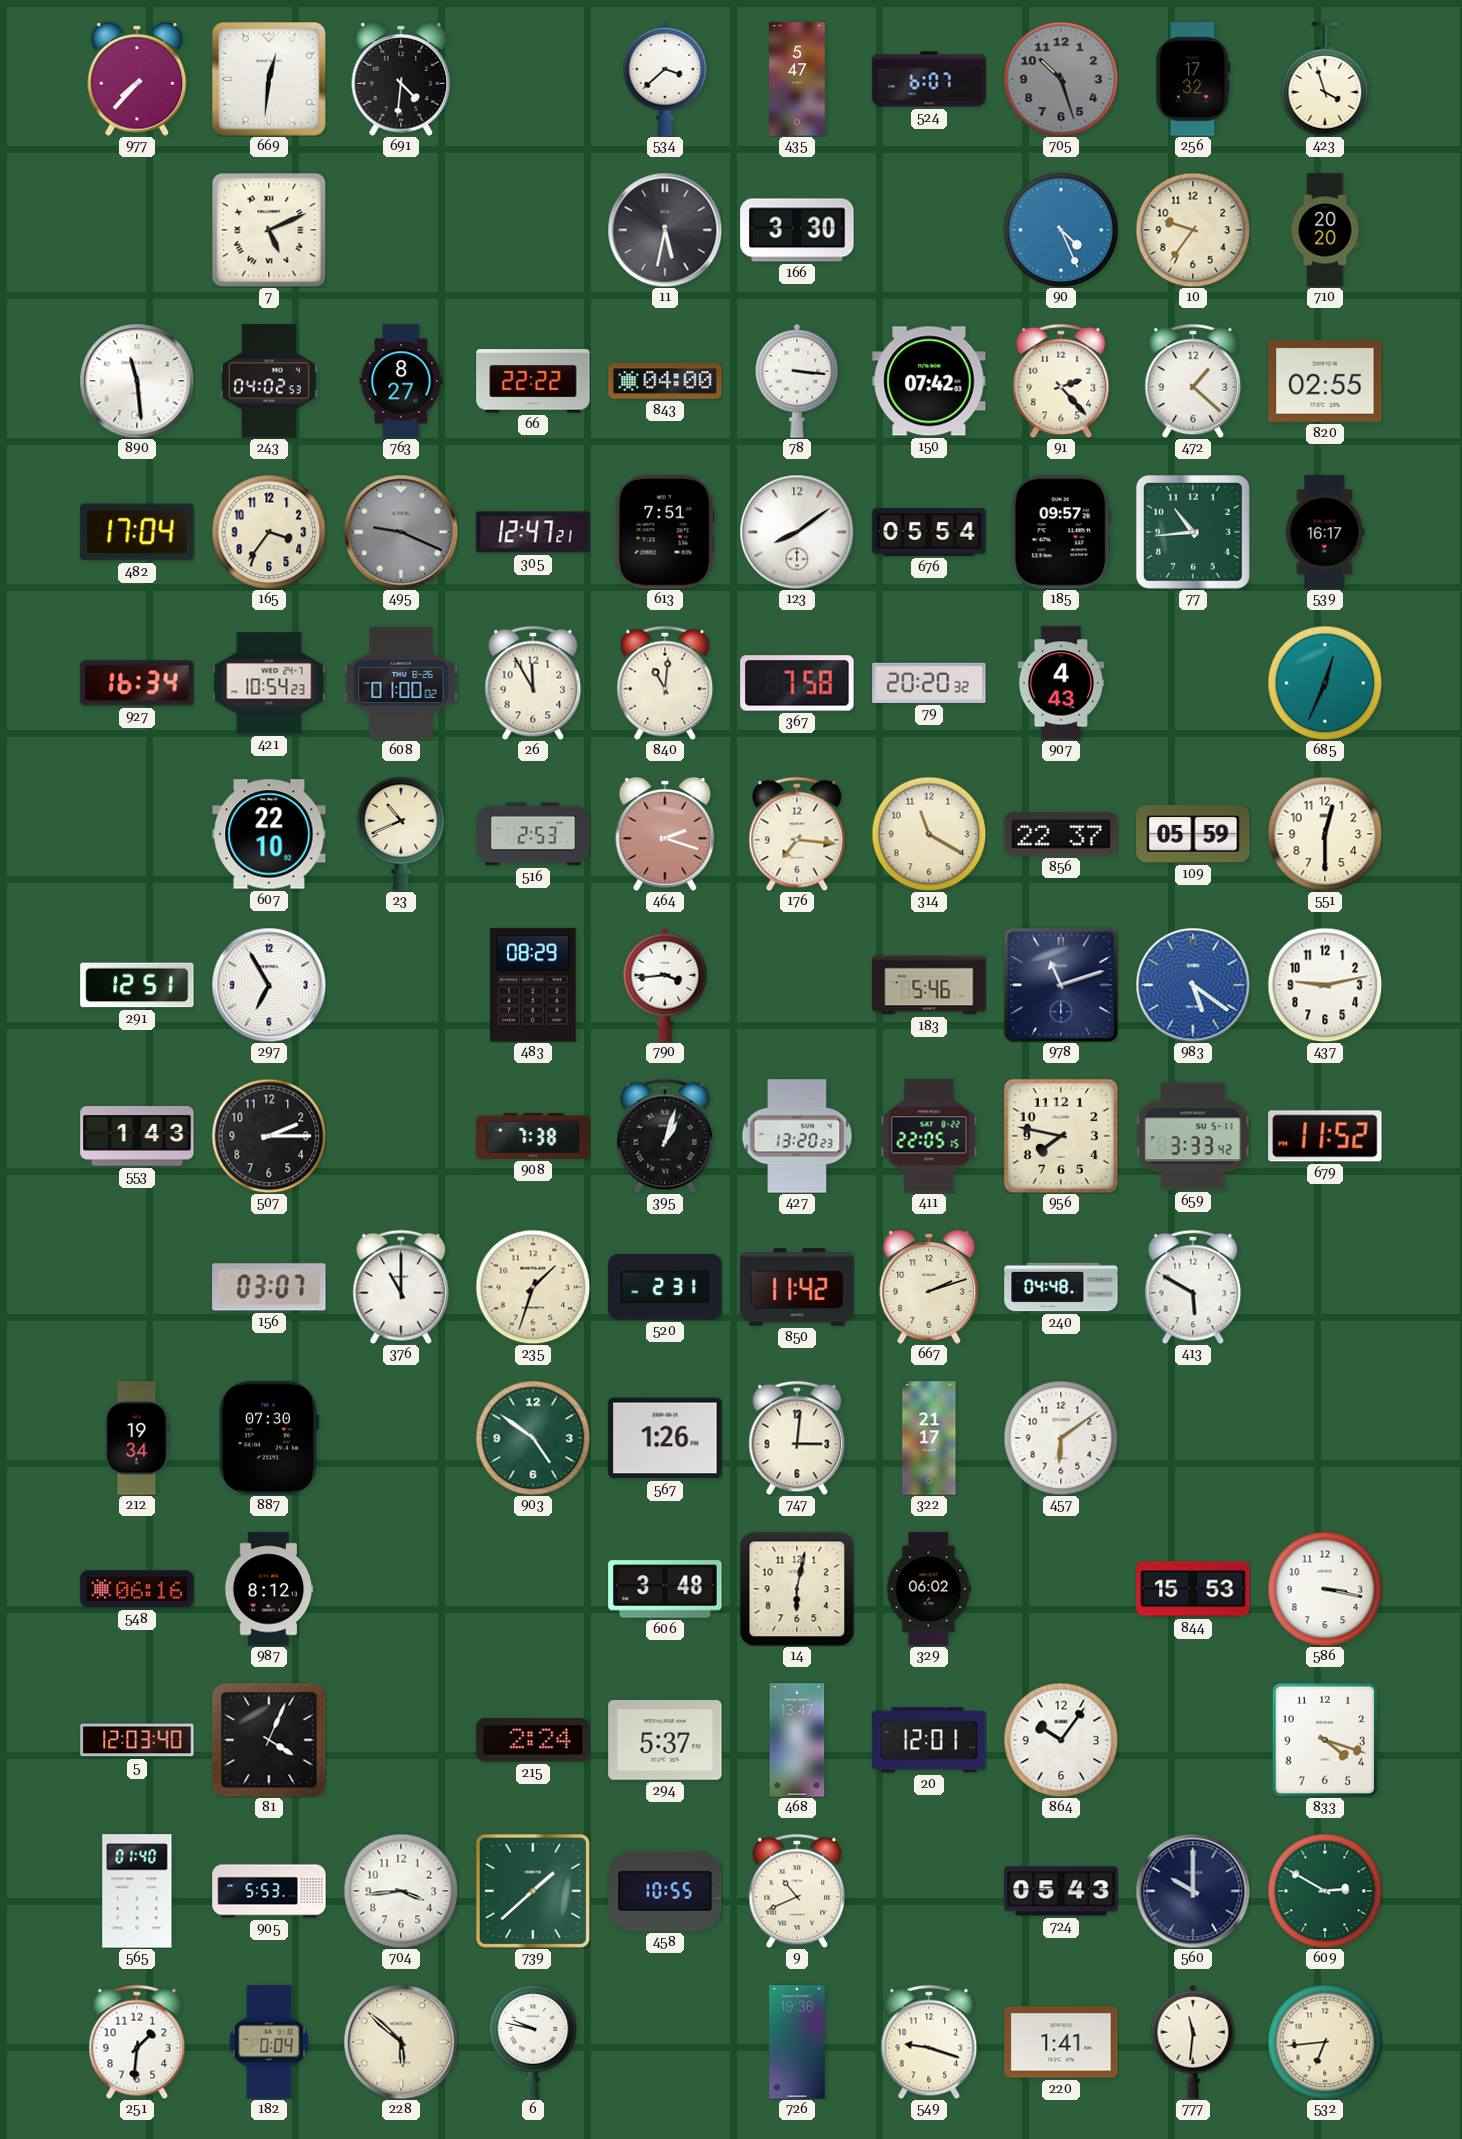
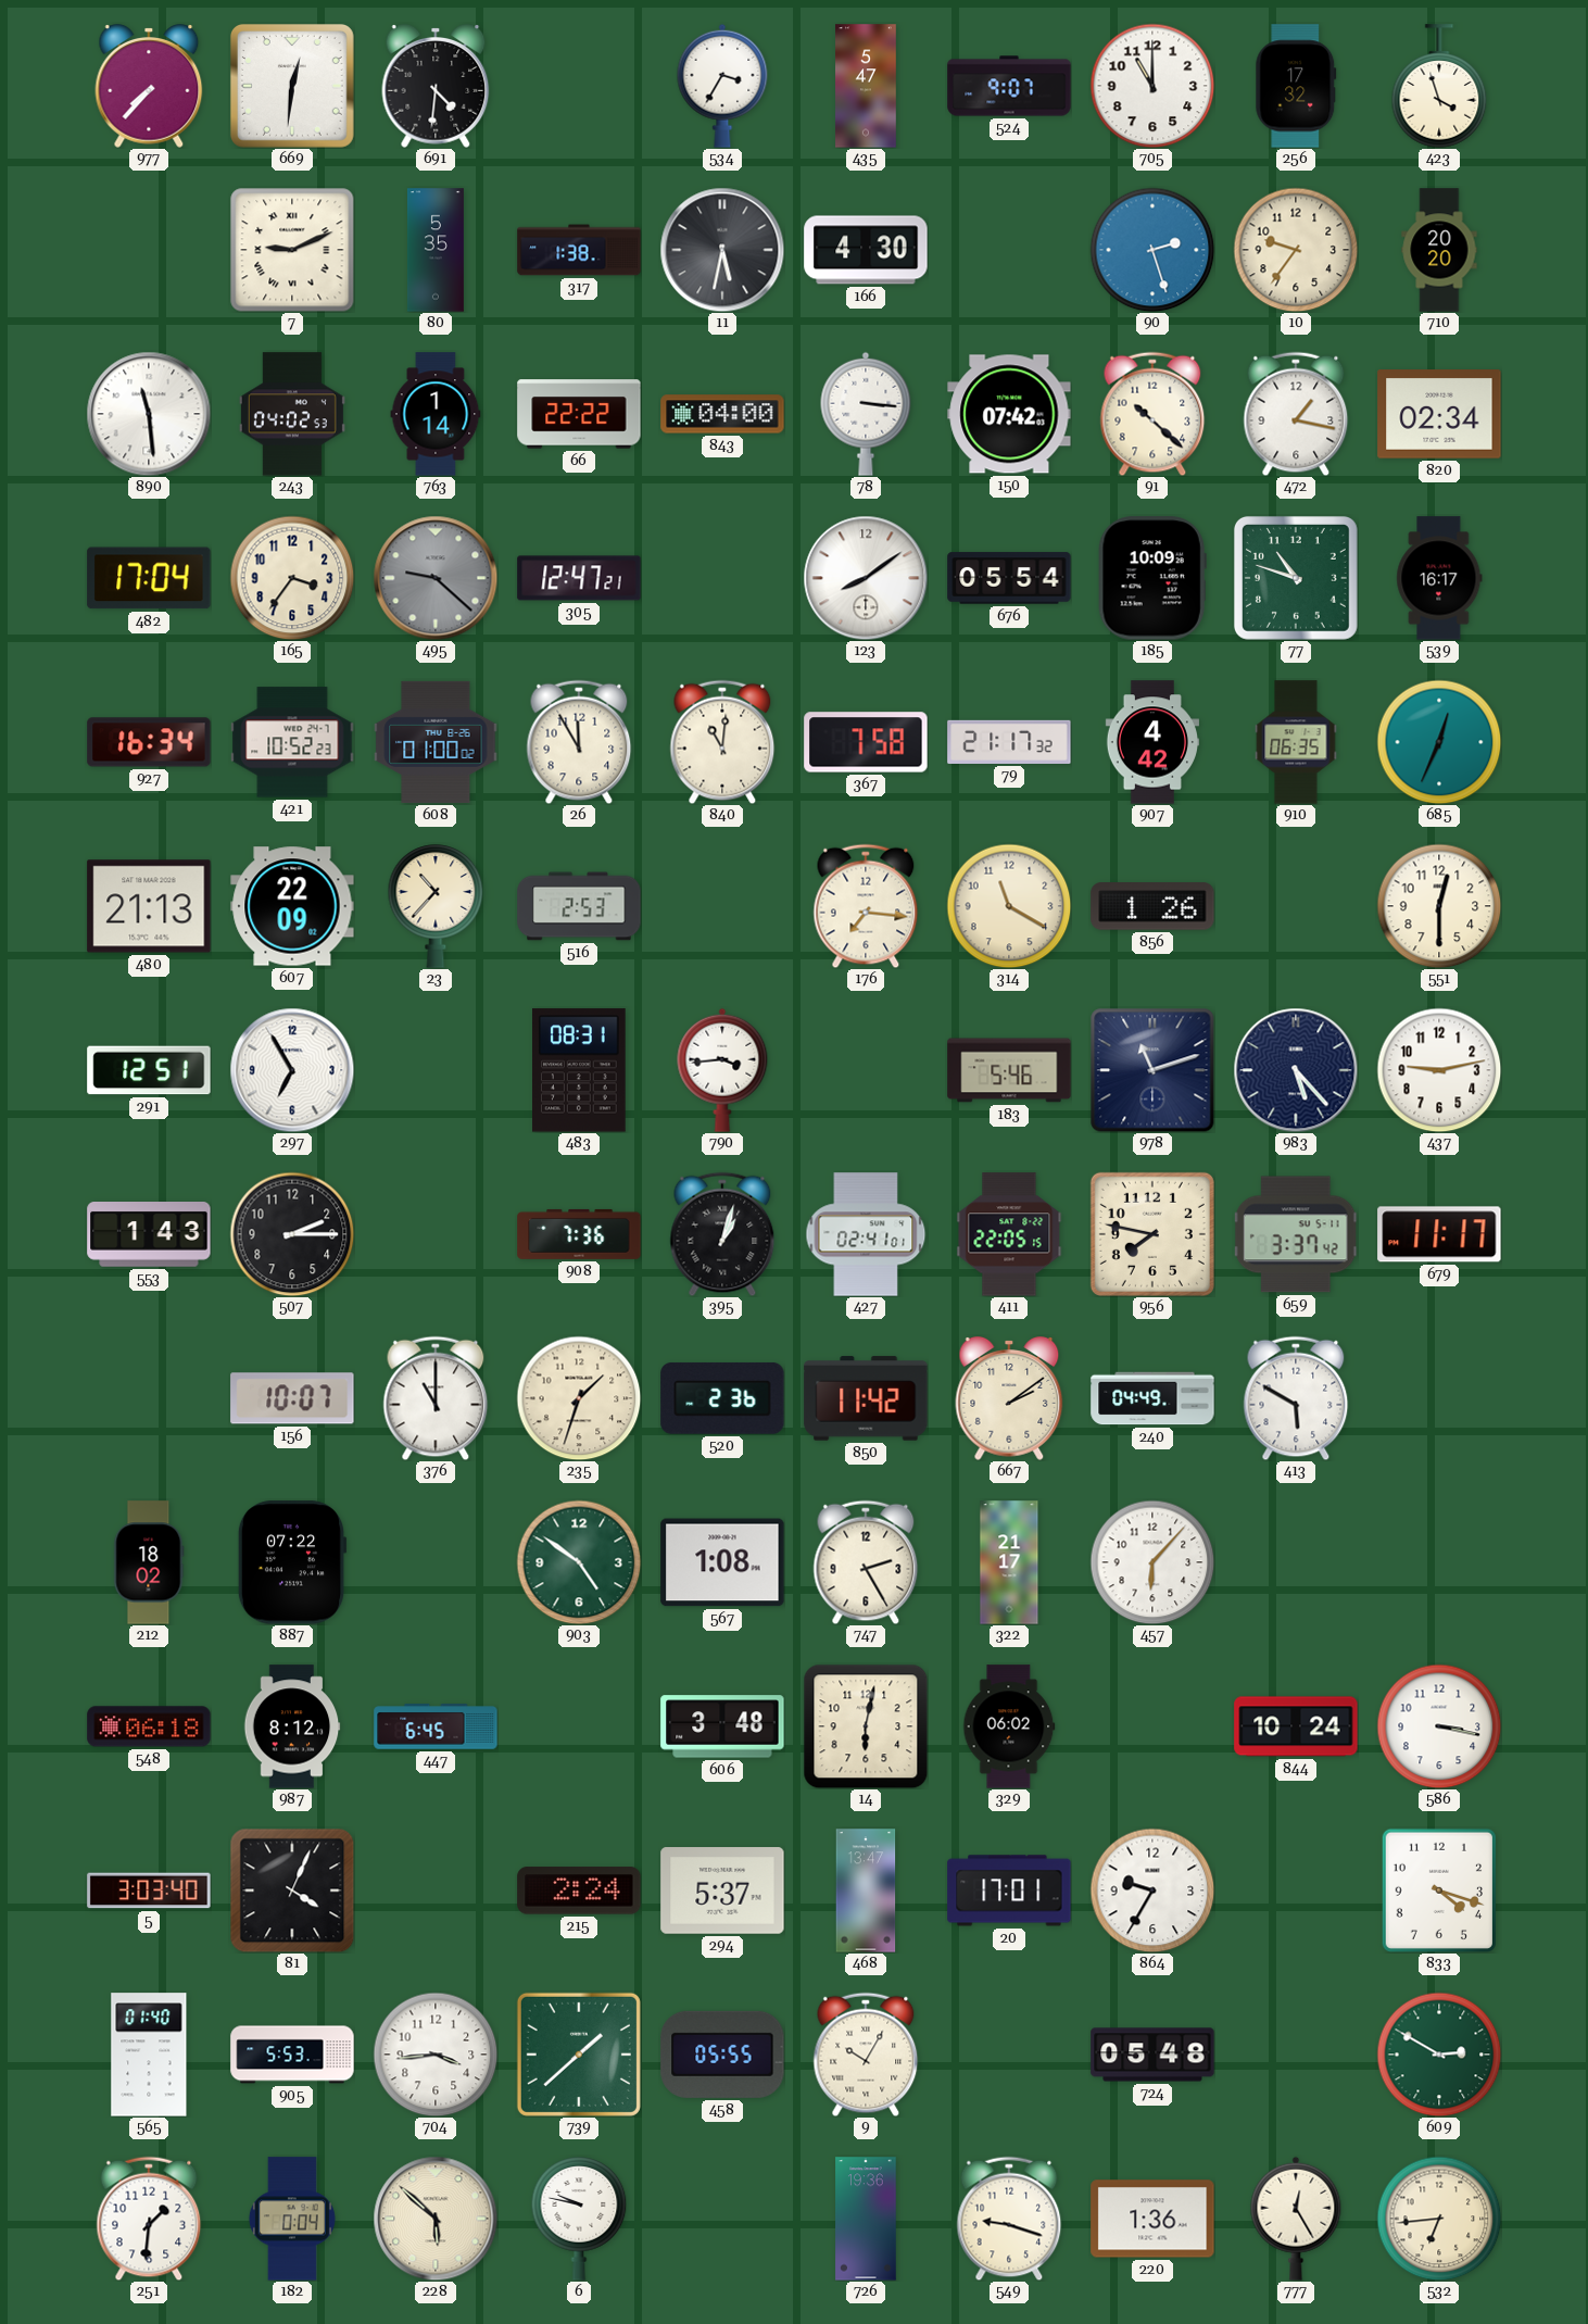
534: 3:38 -> 3:35 (722, 86)
524: 6:07 -> 9:07 (1009, 86)
705: 10:27 -> 11:00 (1152, 86)
705 dial: grey -> white (1152, 86)
7: 5:11 -> 9:11 (292, 250)
80: none -> 5:35 (436, 250)
317: none -> 1:38 (579, 250)
166: 3:30 -> 4:30 (866, 250)
90: 4:26 -> 2:27 (1152, 250)
763: 8:27 -> 1:14 (436, 414)
91: 2:23 -> 10:22 (1152, 414)
472: 1:22 -> 1:17 (1296, 414)
820: 02:55 -> 02:34 (1439, 414)
495: 9:19 -> 9:22 (436, 578)
613: 7:51 -> none (665, 532)
185: 09:57 -> 10:09 (1152, 578)
77: 10:44 -> 10:48 (1296, 578)
421: 10:54 -> 10:52 (292, 742)
79: 20:20 -> 21:17 (1009, 742)
907: 4:43 -> 4:42 (1151, 742)
910: none -> 06:35 (1296, 742)
480: none -> 21:13 (149, 906)
607: 22:10 -> 22:09 (292, 906)
23: 10:41 -> 10:37 (436, 906)
464: 2:18 -> none (665, 835)
856: 22:37 -> 1:26 (1152, 906)
109: 05:59 -> none (1193, 834)
483: 08:29 -> 08:31 (580, 1070)
983: 5:21 -> 5:23 (1296, 1070)
983 dial: blue -> navy (1296, 1070)
908: 7:38 -> 7:36 (579, 1234)
427: 13:20 -> 02:41 (866, 1234)
659: 3:33 -> 3:37 (1296, 1234)
679: 11:52 -> 11:17 (1439, 1234)
156: 03:07 -> 10:07 (292, 1398)
520: 2:31 -> 2:36 (722, 1398)
667: 2:12 -> 2:09 (1009, 1399)
240: 04:48 -> 04:49 (1152, 1398)
212: 19:34 -> 18:02 (149, 1562)
887: 07:30 -> 07:22 (292, 1562)
567: 1:26 -> 1:08 (722, 1562)
747: 3:01 -> 2:25 (866, 1562)
457: 6:09 -> 6:07 (1152, 1562)
548: 06:16 -> 06:18 (149, 1726)
447: none -> 6:45 (436, 1726)
844: 15:53 -> 10:24 (1296, 1726)
5: 12:03 -> 3:03 (149, 1890)
20: 12:01 -> 17:01 (1009, 1890)
864: 10:06 -> 9:35 (1152, 1890)
458: 10:55 -> 05:55 (722, 2055)
9: 10:41 -> 10:05 (866, 2055)
724: 05:43 -> 05:48 (1152, 2055)
560: 10:00 -> none (1193, 1891)
220: 1:41 -> 1:36 (1152, 2219)
777: 11:31 -> 12:25 (1296, 2219)
